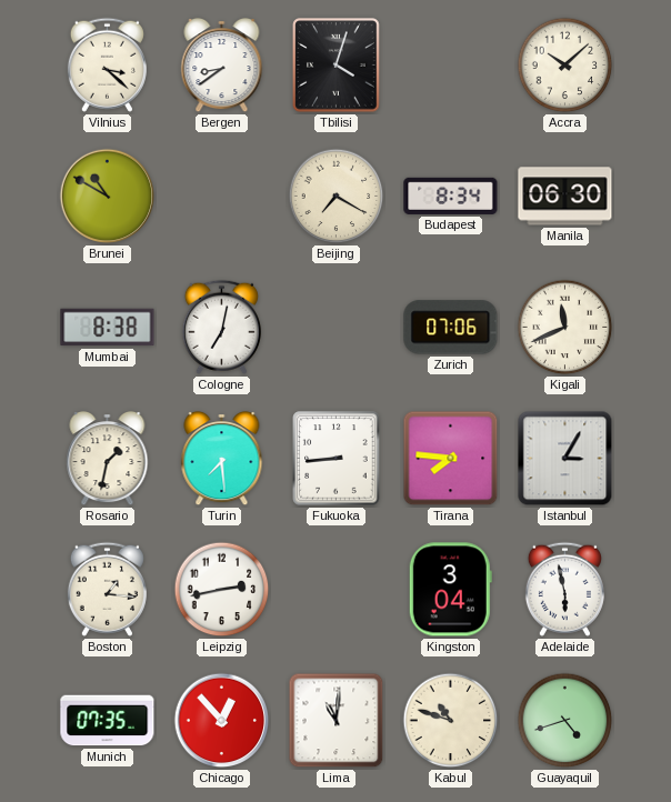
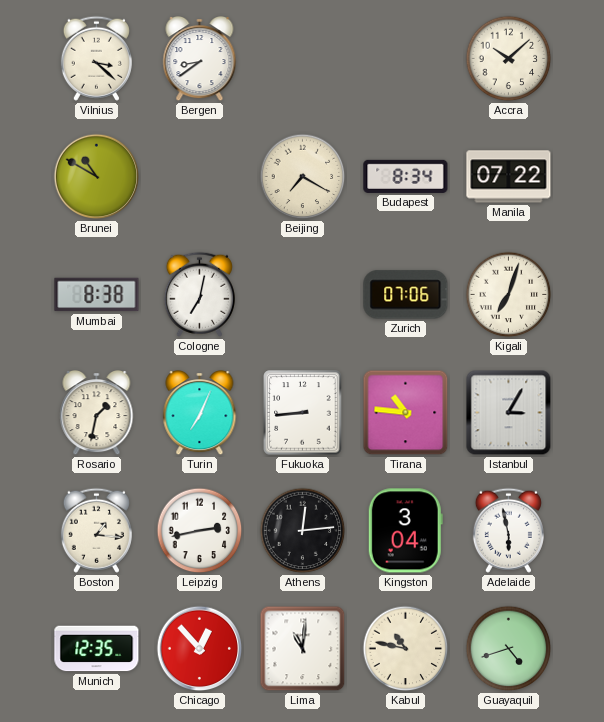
Tbilisi: 4:03 -> none (337, 66)
Manila: 06:30 -> 07:22 (509, 177)
Kigali: 11:41 -> 7:03 (509, 295)
Turin: 7:29 -> 7:04 (200, 414)
Tirana: 7:46 -> 10:46 (406, 413)
Athens: none -> 12:14 (303, 531)
Munich: 07:35 -> 12:35 (97, 649)
Kabul: 10:48 -> 10:47 (406, 649)
